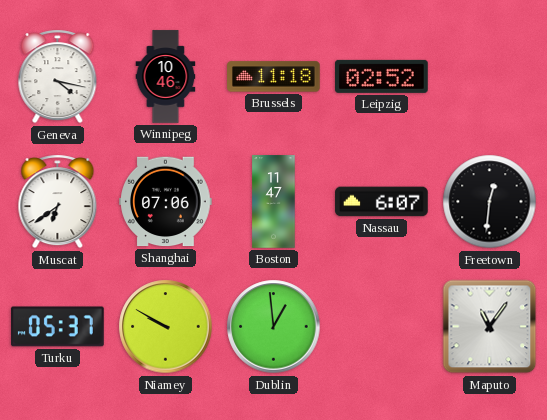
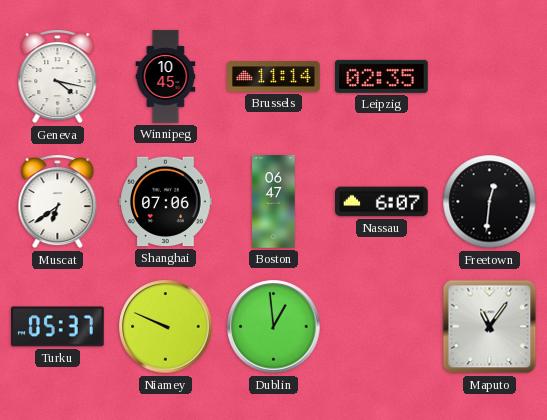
Winnipeg: 10:46 -> 10:45 (166, 77)
Brussels: 11:18 -> 11:14 (274, 77)
Leipzig: 02:52 -> 02:35 (382, 76)
Boston: 11:47 -> 06:47 (274, 202)
Niamey: 9:50 -> 9:49 (166, 327)
